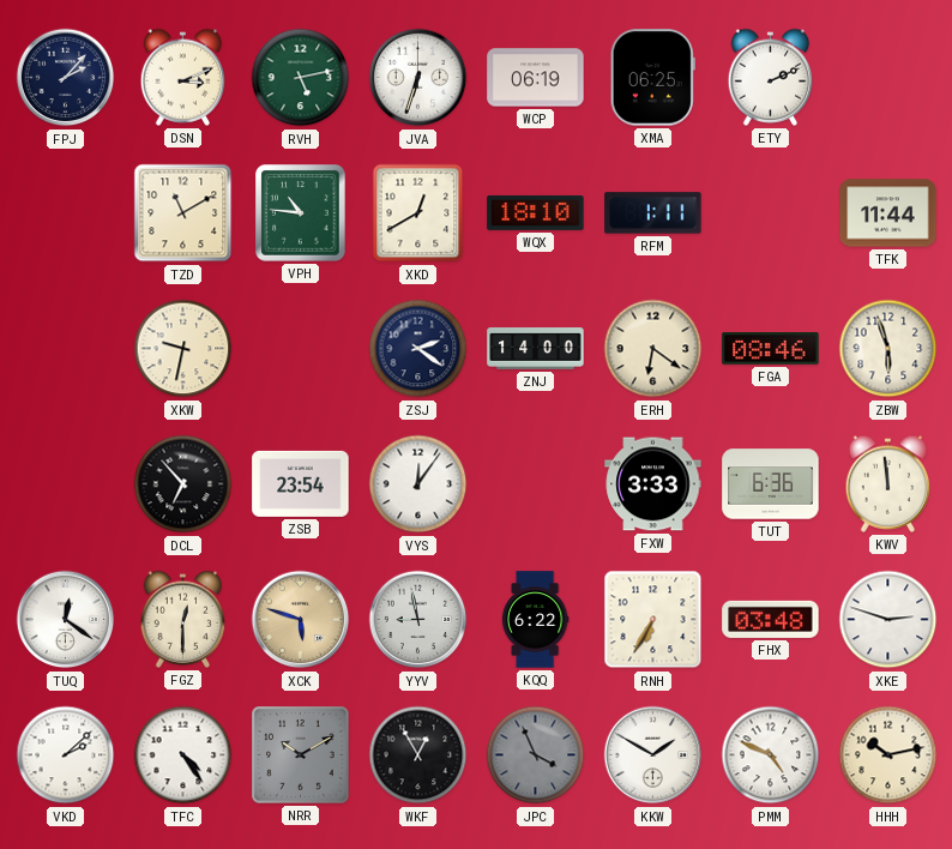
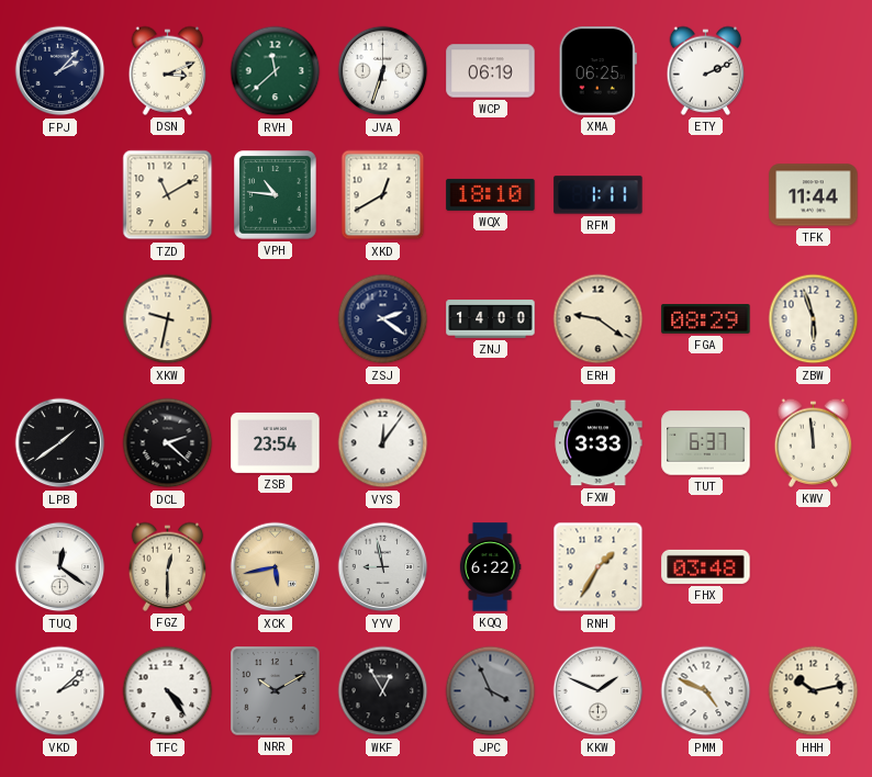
RVH: 5:13 -> 11:38 (276, 71)
ERH: 6:21 -> 9:21 (599, 319)
FGA: 08:46 -> 08:29 (706, 319)
LPB: none -> 1:39 (60, 443)
DCL: 6:53 -> 2:22 (168, 443)
TUT: 6:36 -> 6:37 (706, 443)
XCK: 5:48 -> 5:43 (276, 567)
RNH: 6:35 -> 1:35 (599, 567)
XKE: 2:48 -> none (888, 620)
KKW: 1:50 -> 1:49 (599, 691)
